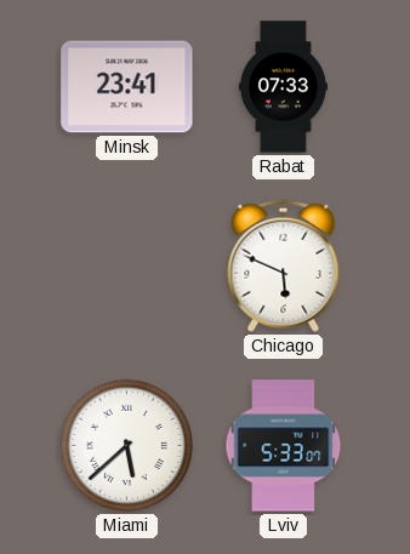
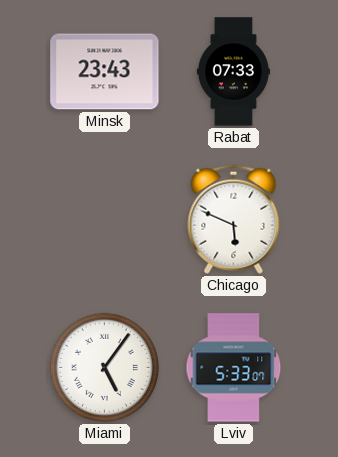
Minsk: 23:41 -> 23:43 (105, 72)
Miami: 5:38 -> 5:06 (104, 367)
